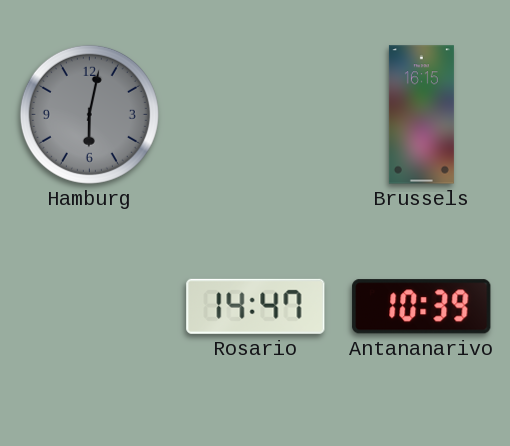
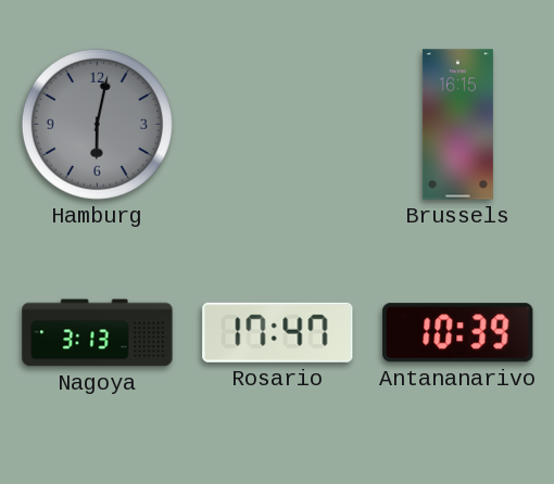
Nagoya: none -> 3:13 (98, 333)
Rosario: 14:47 -> 17:47 (278, 332)
